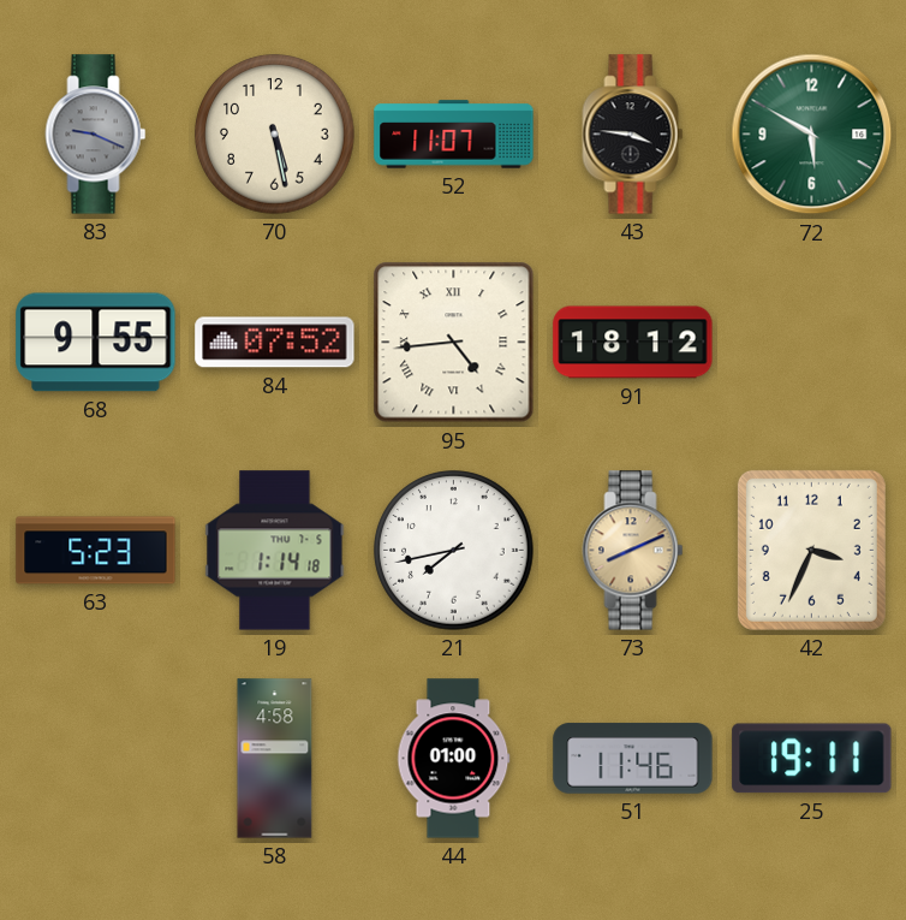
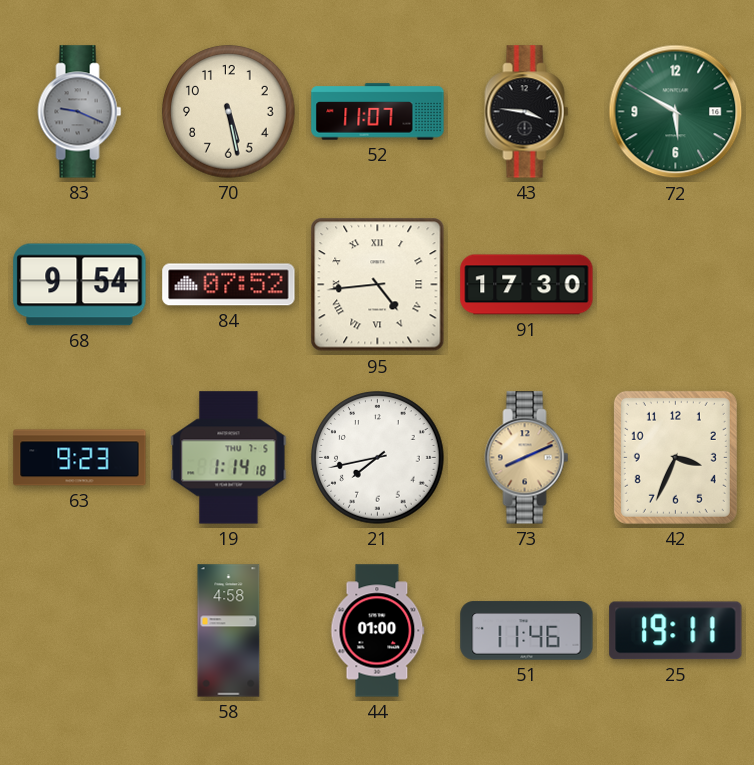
68: 9:55 -> 9:54 (80, 285)
91: 18:12 -> 17:30 (527, 285)
63: 5:23 -> 9:23 (80, 458)
